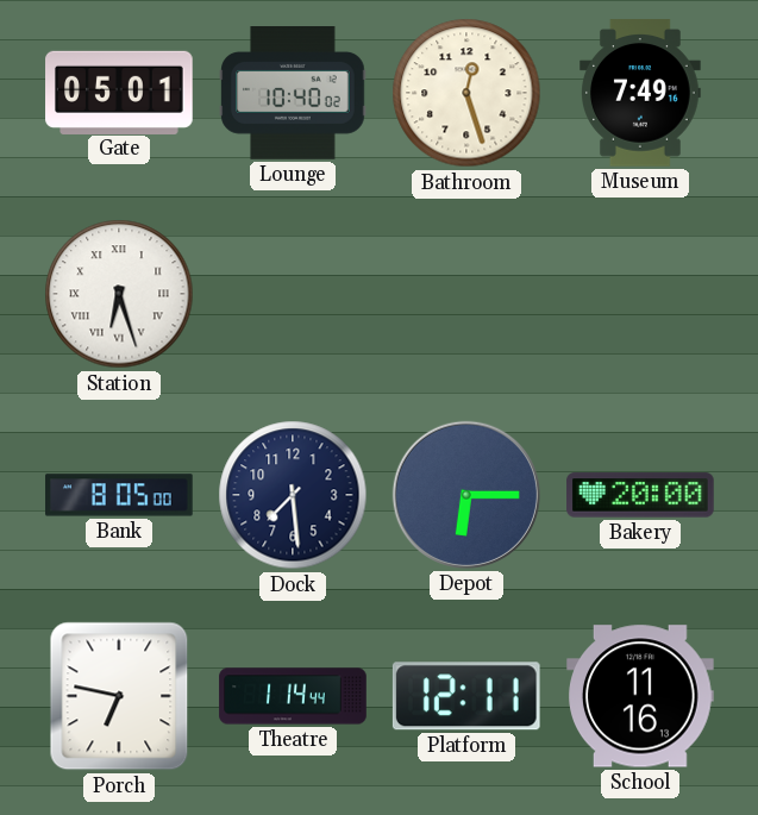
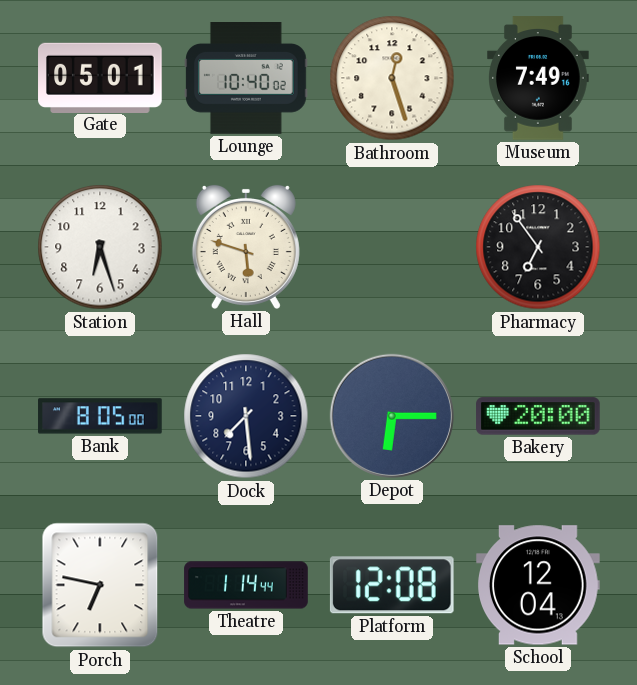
Station numerals: Roman -> Arabic (100, 247)
Hall: none -> 5:48 (246, 247)
Pharmacy: none -> 6:54 (538, 247)
Platform: 12:11 -> 12:08 (392, 585)
School: 11:16 -> 12:04 (539, 585)
